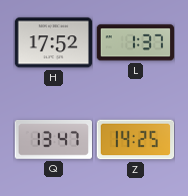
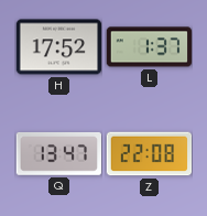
Z: 14:25 -> 22:08 (149, 154)
